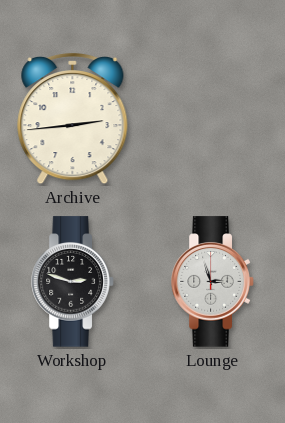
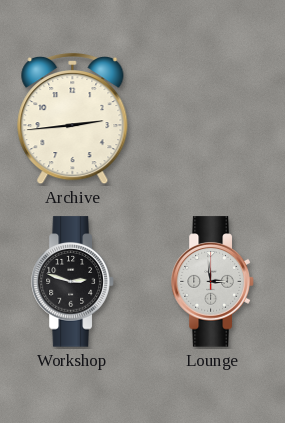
Lounge: 2:57 -> 2:59 (213, 282)
